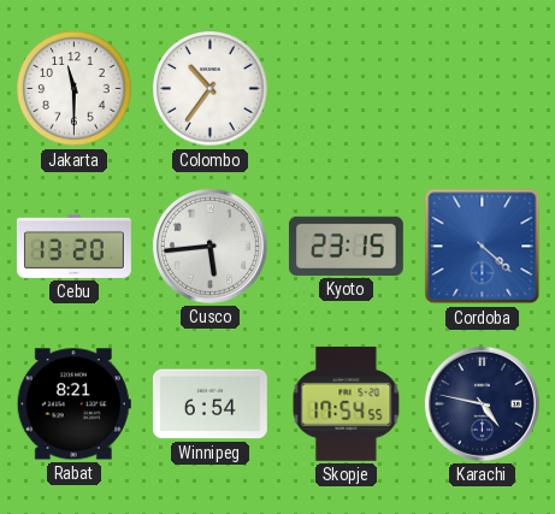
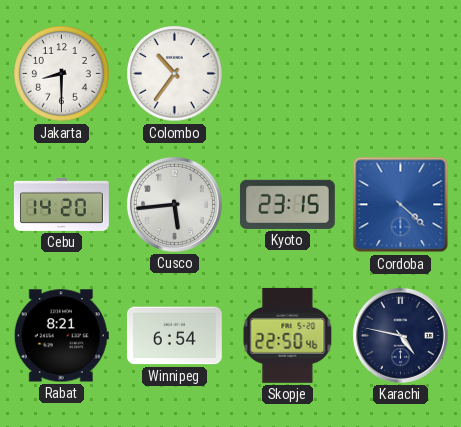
Jakarta: 11:30 -> 8:30 (62, 74)
Cebu: 13:20 -> 14:20 (62, 204)
Skopje: 17:54 -> 22:50 (288, 335)
